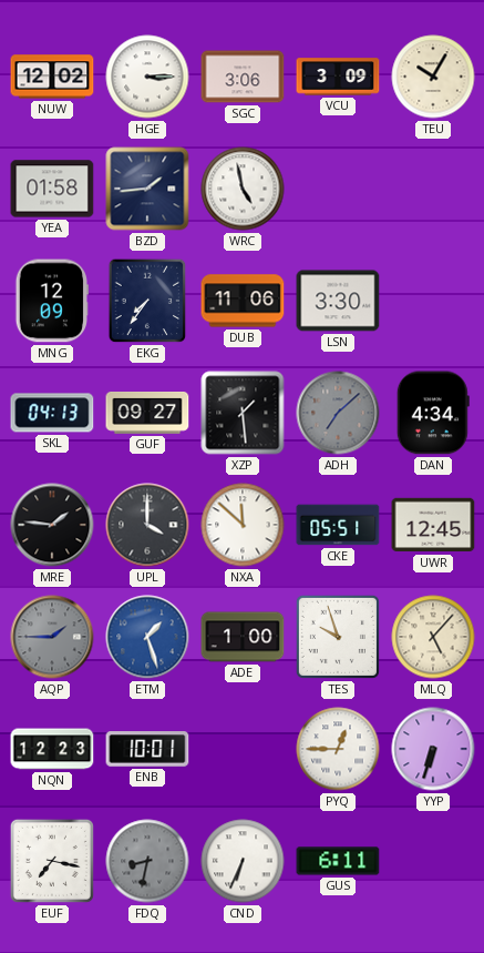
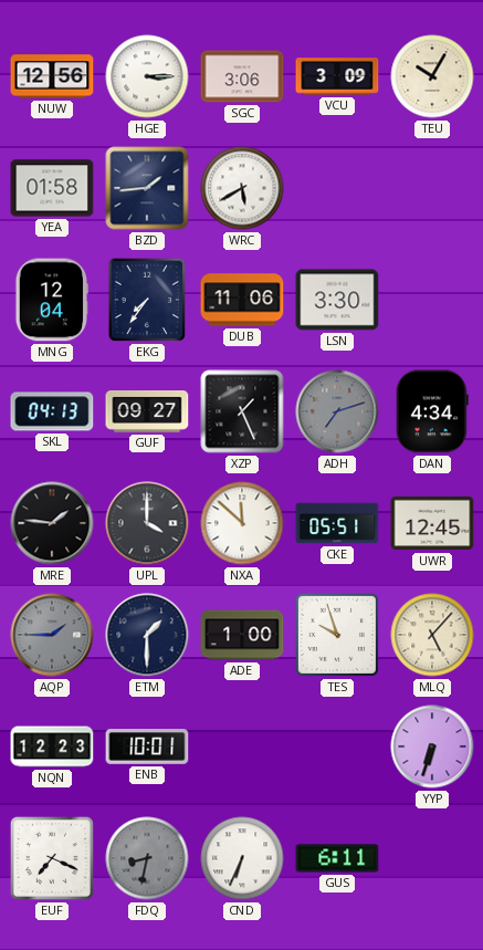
NUW: 12:02 -> 12:56 (52, 76)
WRC: 4:58 -> 5:40 (242, 188)
MNG: 12:09 -> 12:04 (51, 300)
XZP: 1:29 -> 1:26 (242, 411)
ADH: 7:08 -> 7:12 (337, 411)
ETM: 1:27 -> 1:30 (147, 635)
ETM dial: blue -> navy (147, 635)
PYQ: 12:45 -> none (338, 749)
EUF: 7:17 -> 7:19 (52, 858)
